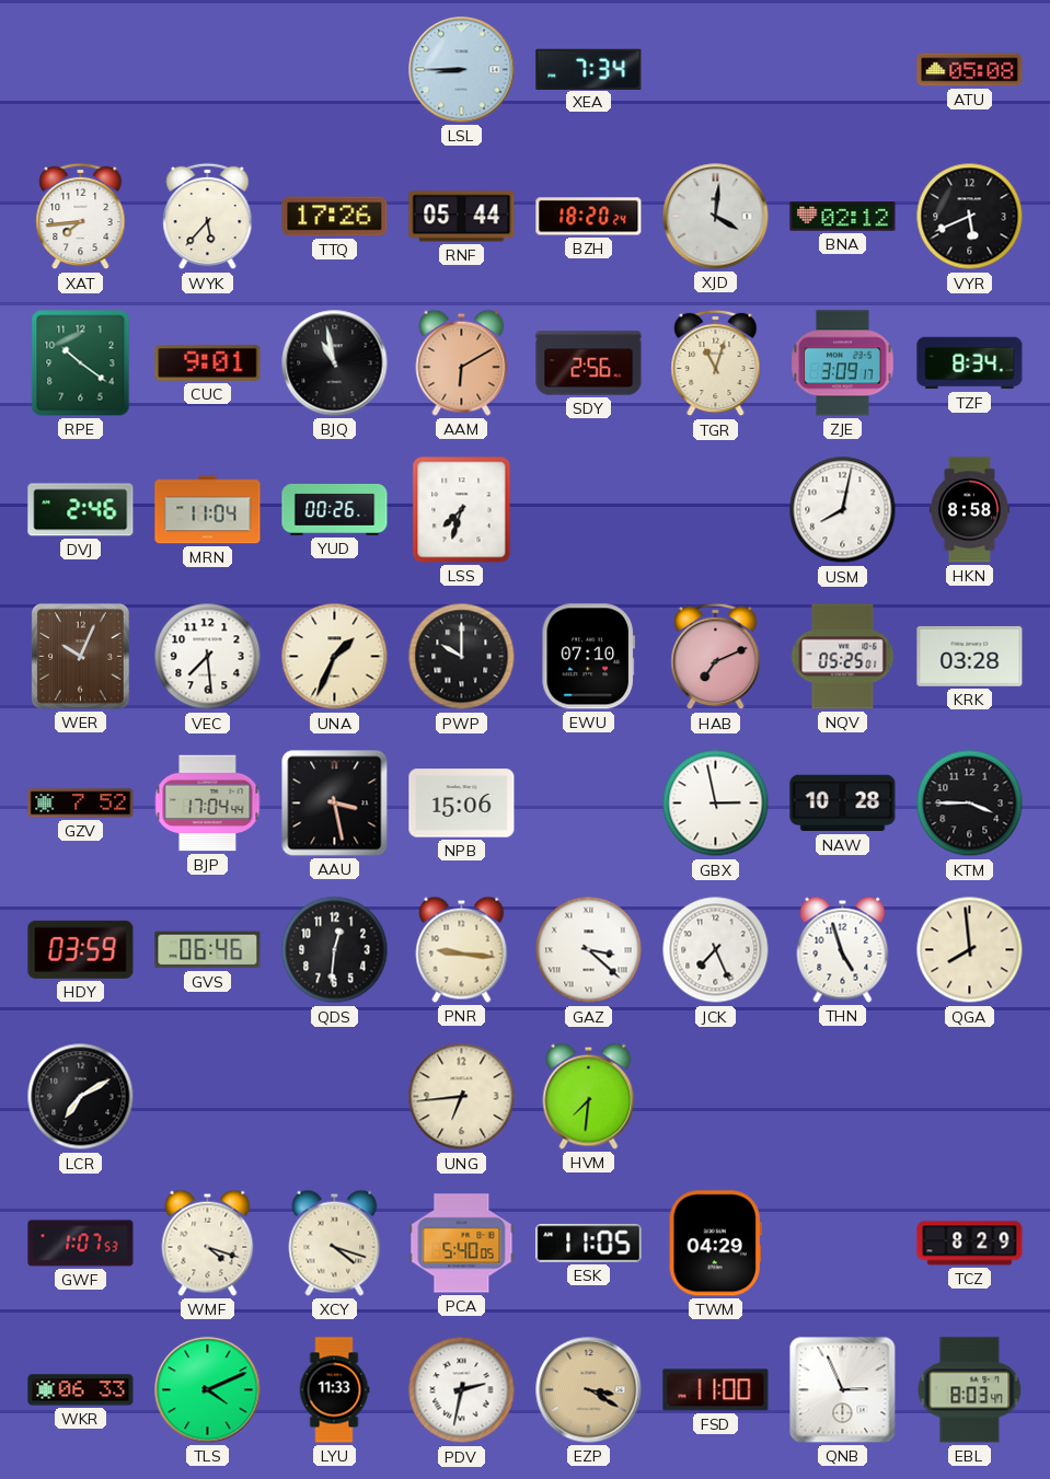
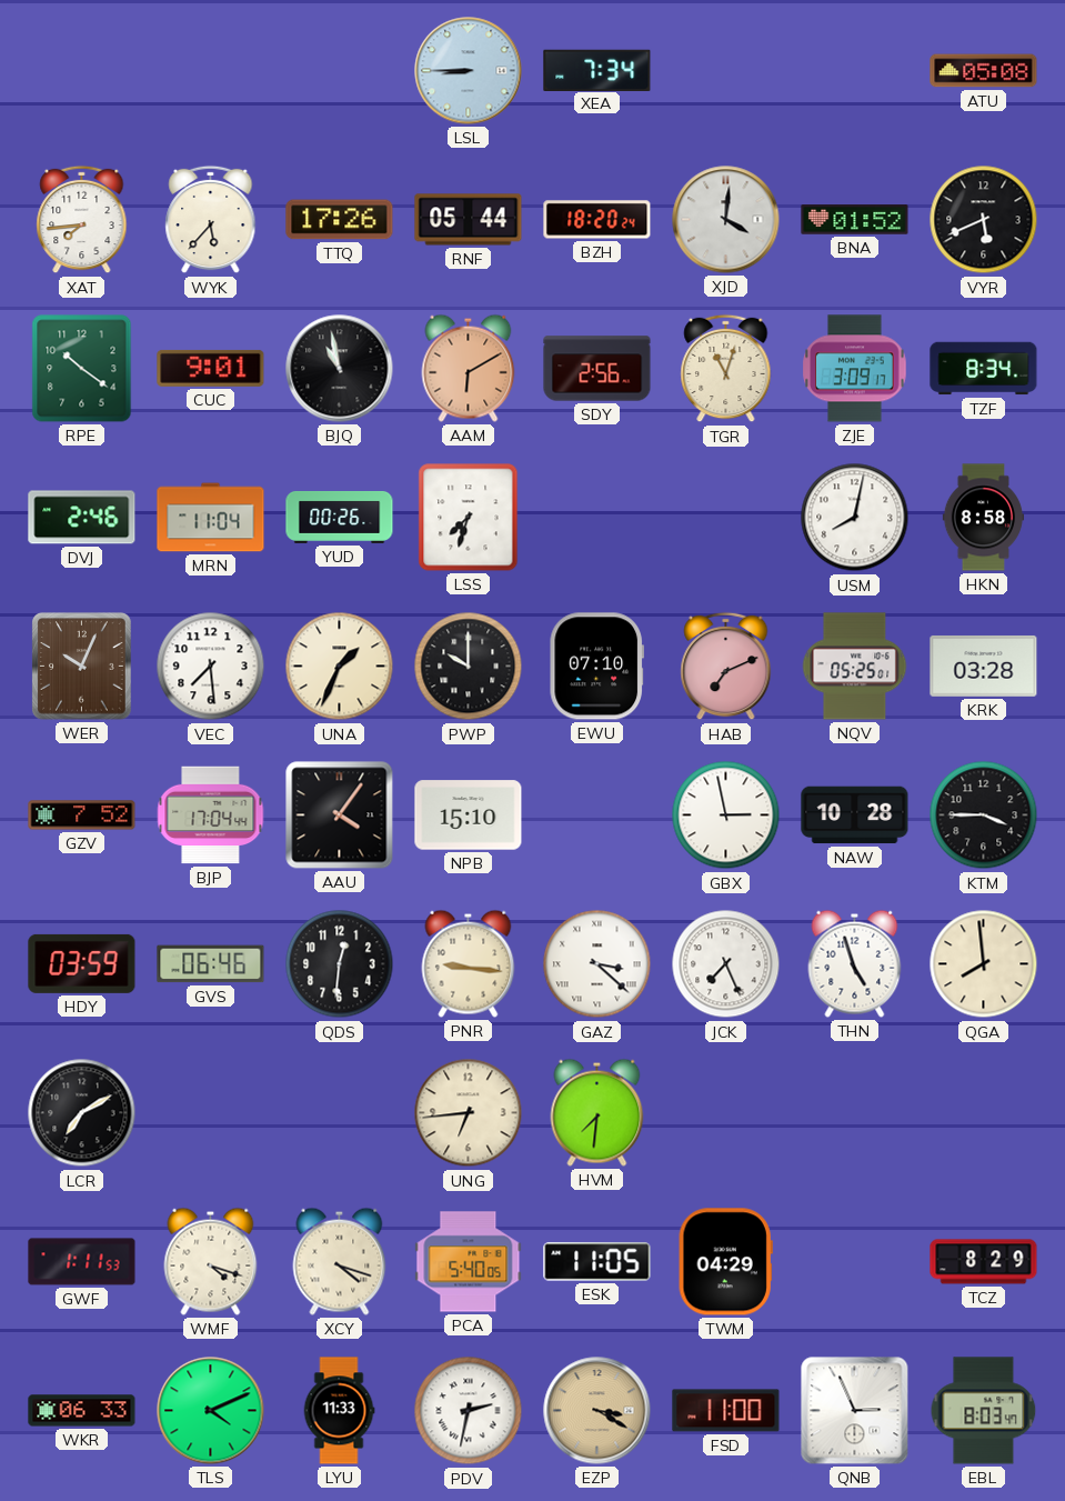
BNA: 02:12 -> 01:52 (855, 220)
AAU: 3:28 -> 4:06 (340, 815)
NPB: 15:06 -> 15:10 (469, 815)
GWF: 1:07 -> 1:11 (82, 1262)
